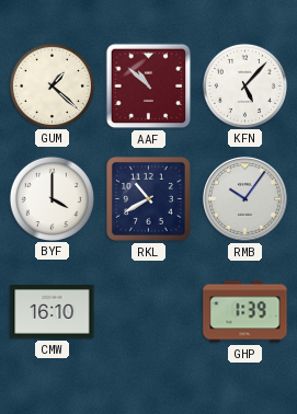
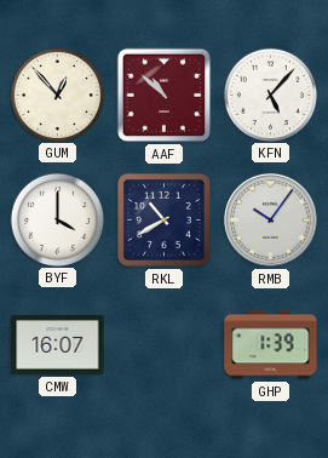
GUM: 1:22 -> 12:53 (57, 95)
CMW: 16:10 -> 16:07 (58, 345)
